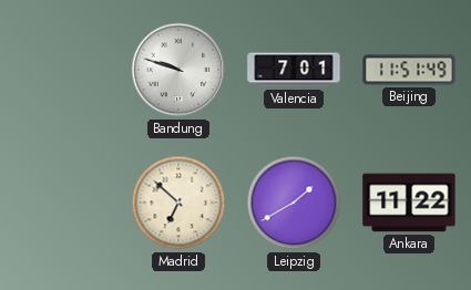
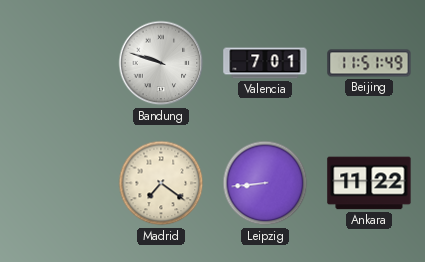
Madrid: 6:52 -> 7:21 (161, 183)
Leipzig: 1:40 -> 8:44 (265, 183)
